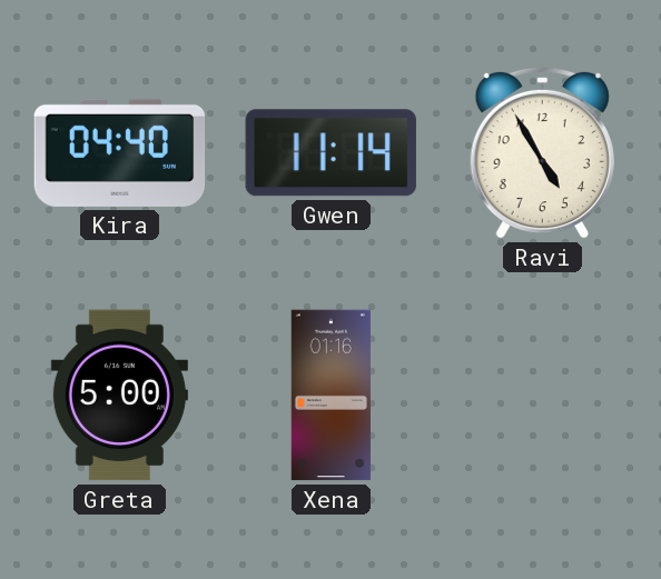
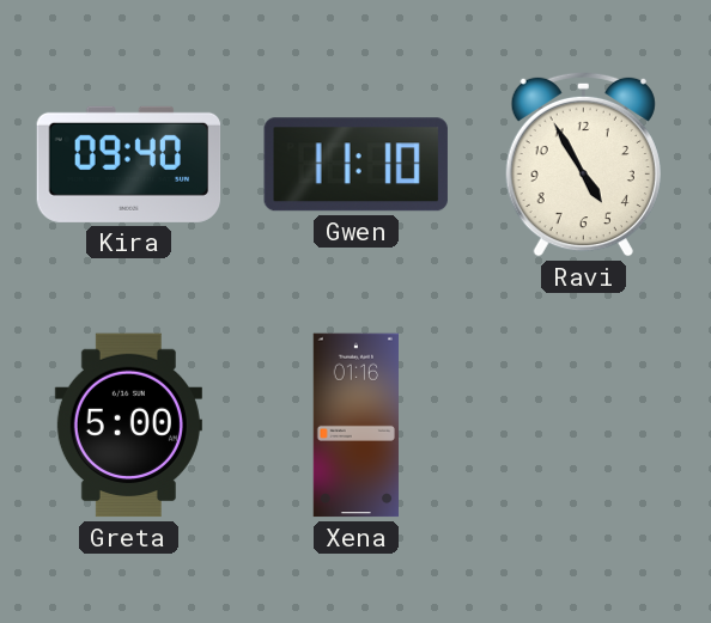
Kira: 04:40 -> 09:40 (129, 164)
Gwen: 11:14 -> 11:10 (355, 165)
